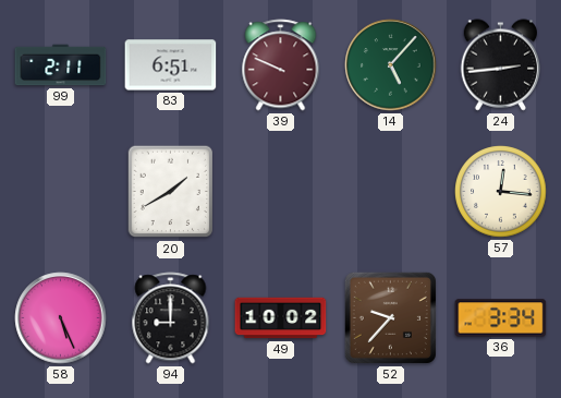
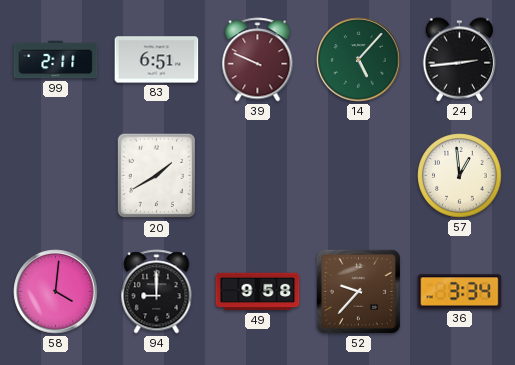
57: 12:16 -> 12:59 (460, 176)
58: 5:26 -> 4:01 (56, 292)
49: 10:02 -> 9:58 (258, 292)
